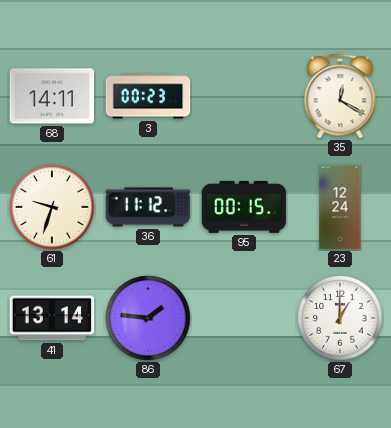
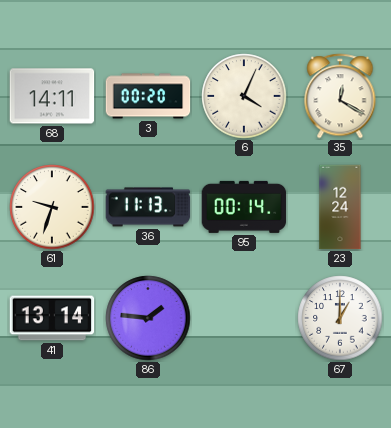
3: 00:23 -> 00:20 (148, 96)
6: none -> 4:04 (244, 96)
36: 11:12 -> 11:13 (148, 207)
95: 00:15 -> 00:14 (244, 207)
